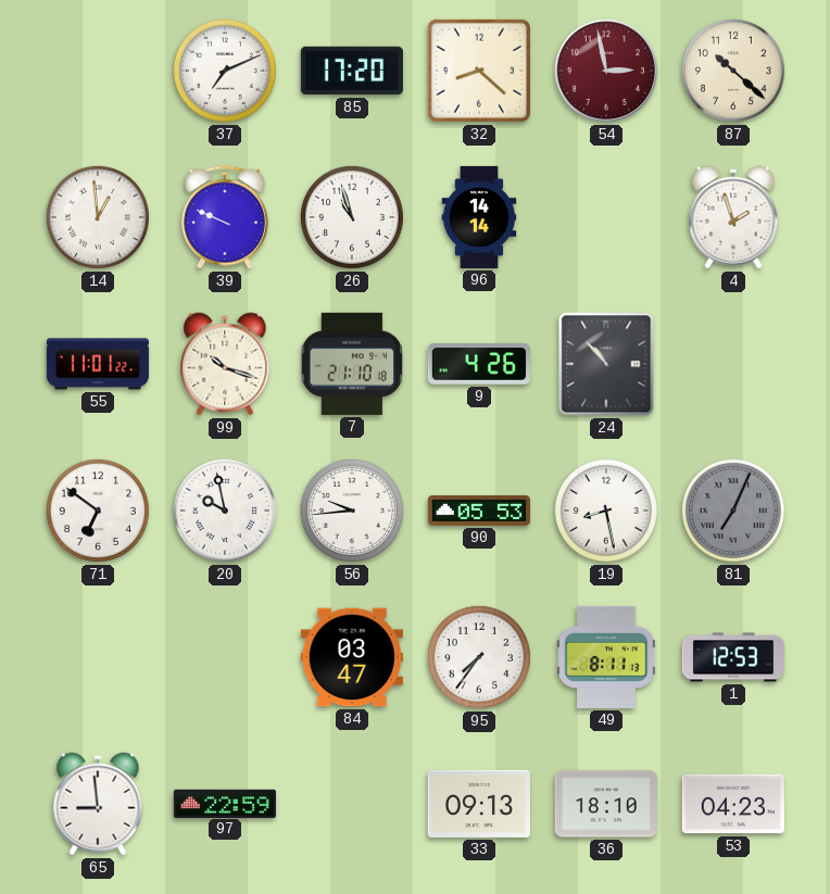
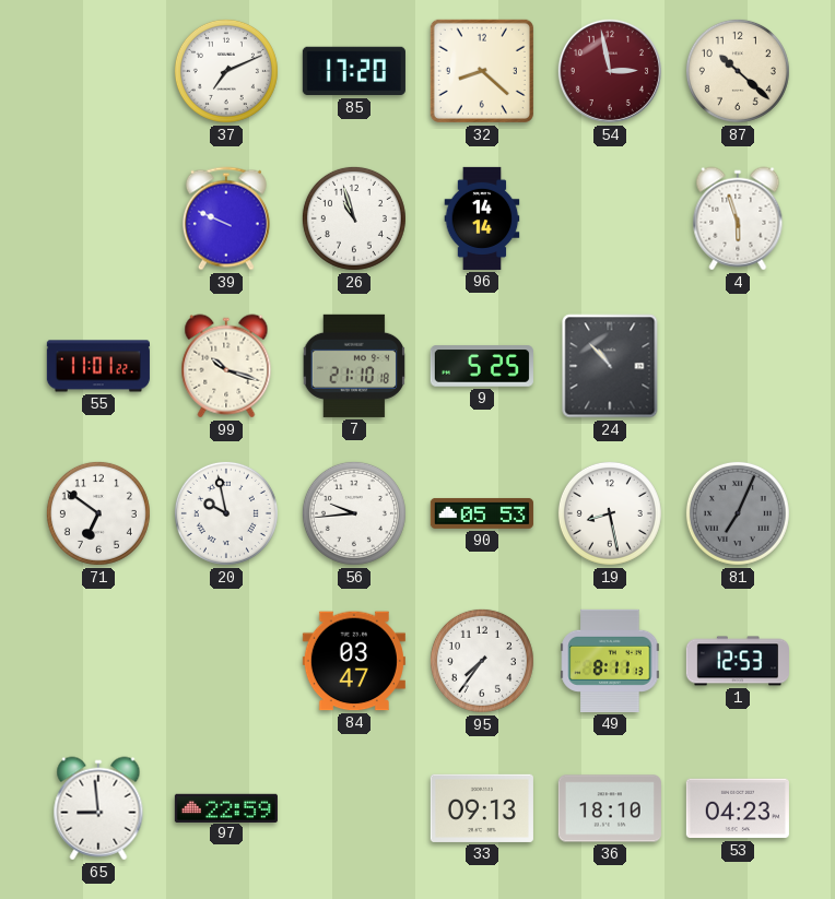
14: 12:59 -> none (98, 217)
4: 1:57 -> 5:57 (738, 218)
9: 4:26 -> 5:25 (482, 366)
